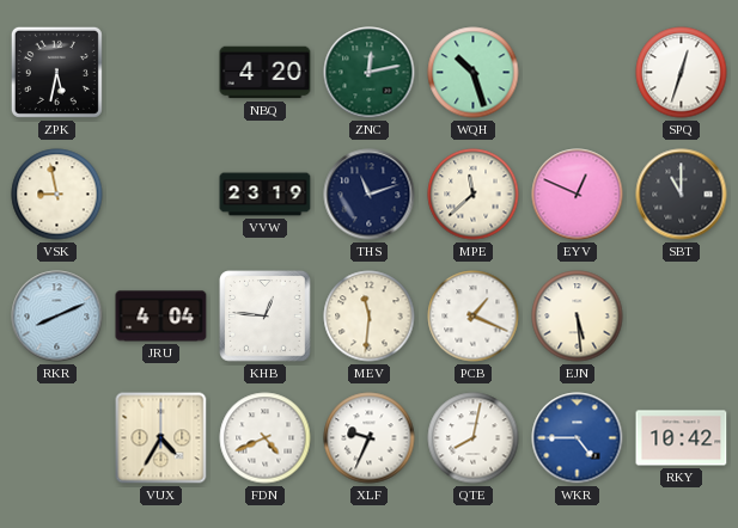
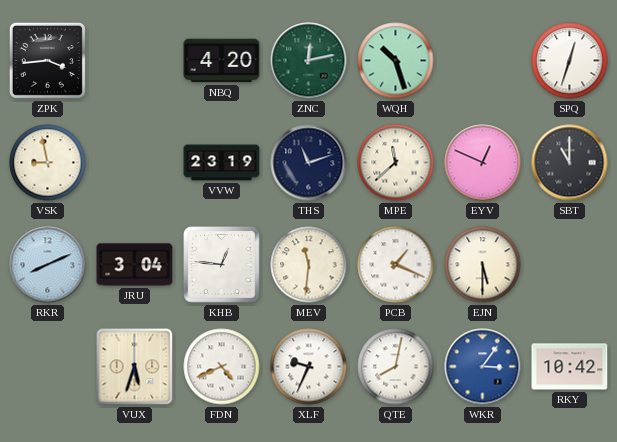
ZPK: 5:32 -> 3:44 (47, 60)
JRU: 4:04 -> 3:04 (135, 265)
EJN: 5:29 -> 5:30 (483, 265)
VUX: 4:35 -> 5:33 (135, 367)
WKR: 4:45 -> 3:06 (483, 367)
